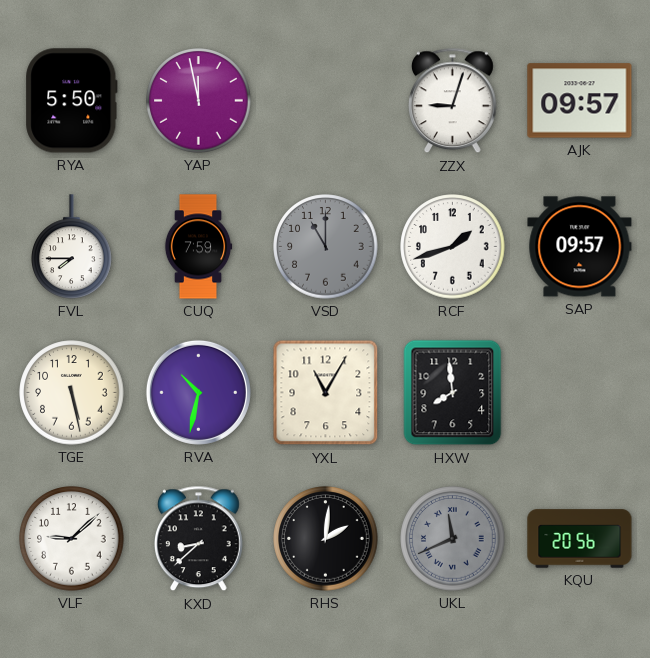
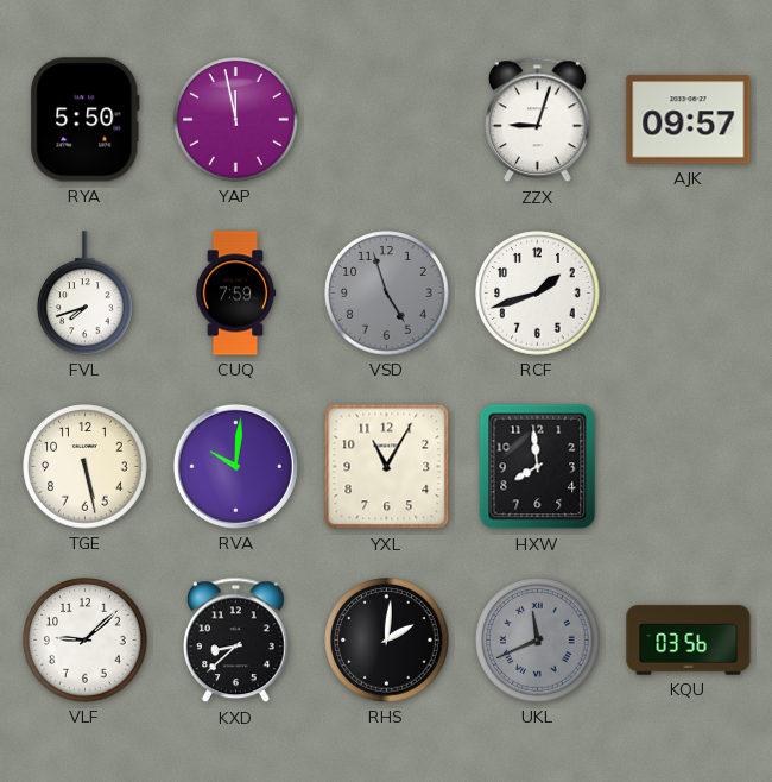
FVL: 7:45 -> 7:42 (86, 294)
VSD: 11:00 -> 4:57 (387, 294)
SAP: 09:57 -> none (580, 247)
RVA: 10:32 -> 10:01 (235, 466)
KQU: 20:56 -> 03:56 (689, 641)
